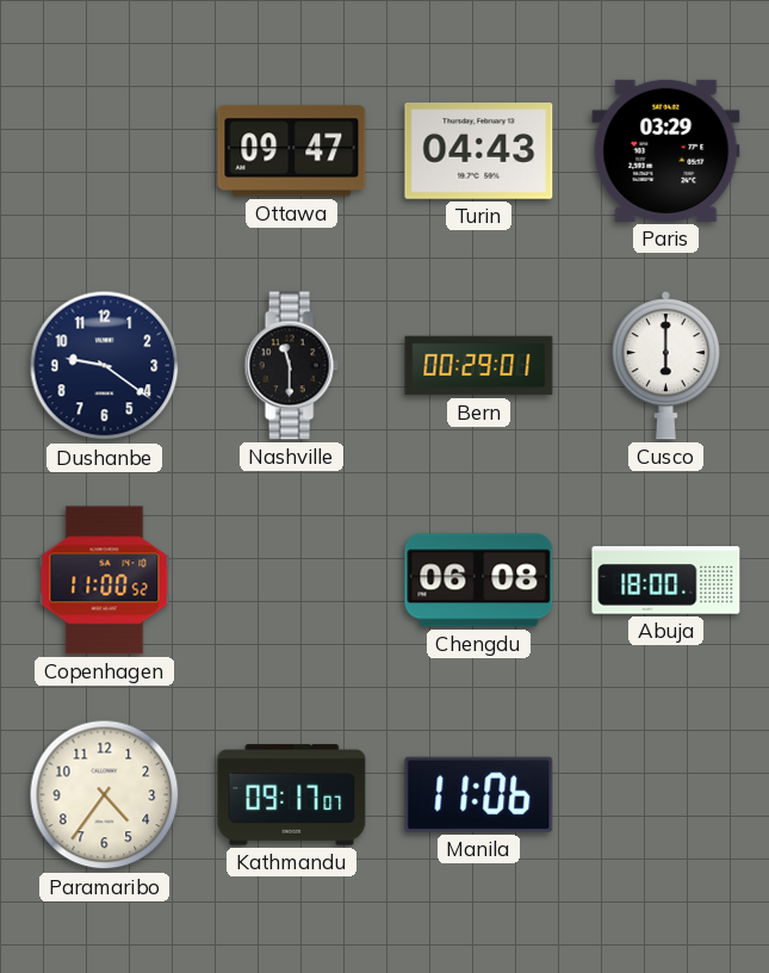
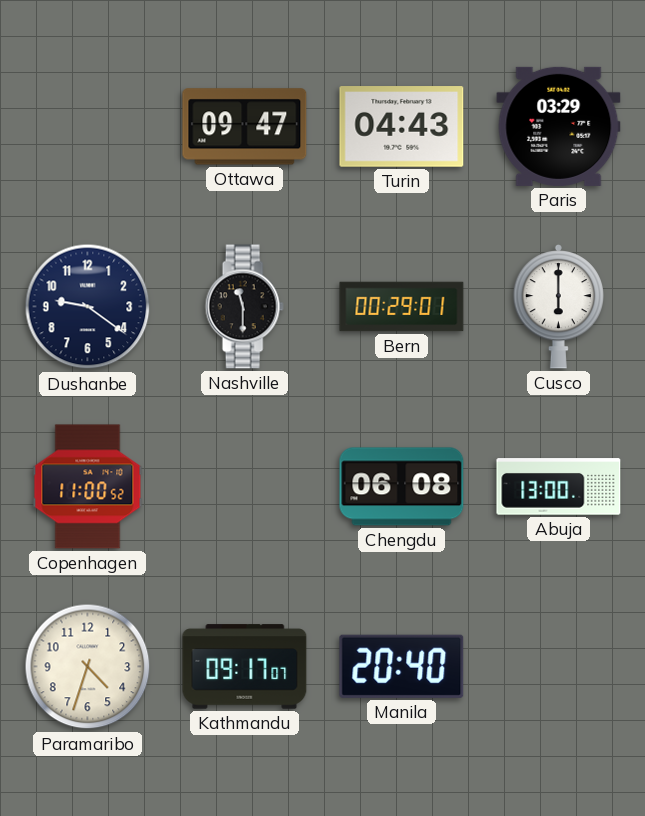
Abuja: 18:00 -> 13:00 (559, 487)
Paramaribo: 4:36 -> 4:33 (88, 667)
Manila: 11:06 -> 20:40 (402, 666)
